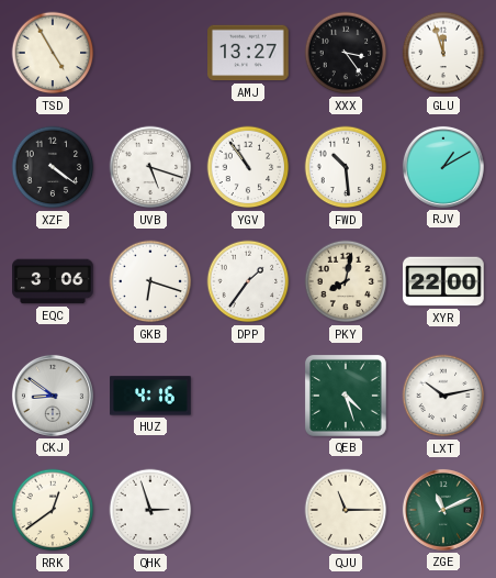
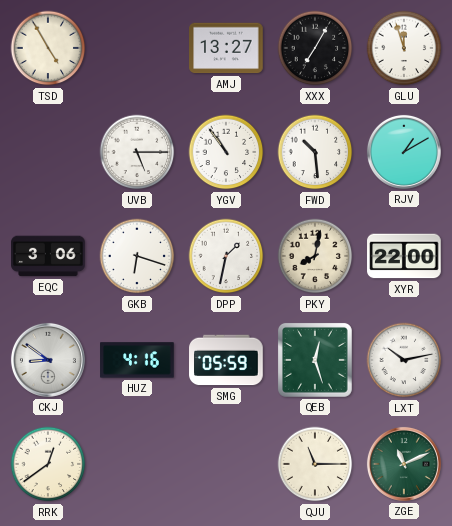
XXX: 3:24 -> 7:05 (315, 48)
XZF: 4:21 -> none (53, 167)
UVB: 5:18 -> 5:15 (137, 152)
DPP: 1:36 -> 1:32 (226, 256)
SMG: none -> 05:59 (226, 360)
QEB: 4:27 -> 12:27 (315, 360)
QHK: 2:57 -> none (150, 510)
